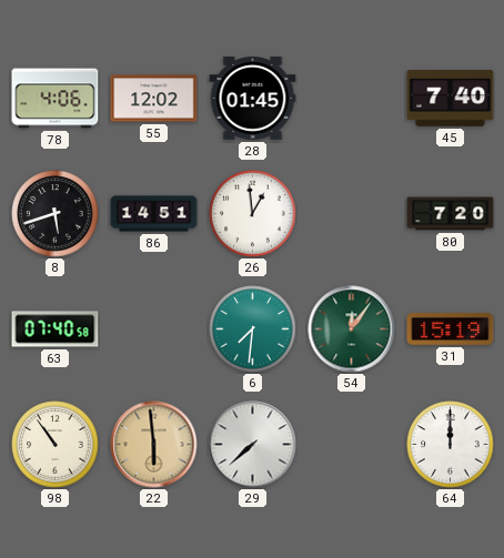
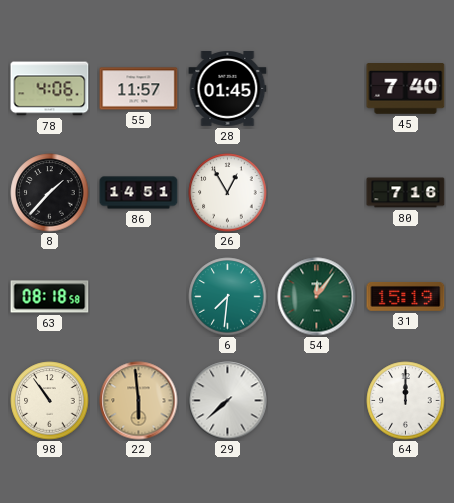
55: 12:02 -> 11:57 (139, 89)
8: 5:42 -> 1:37 (50, 193)
26: 12:59 -> 12:55 (228, 193)
80: 7:20 -> 7:16 (406, 193)
63: 07:40 -> 08:18 (50, 297)
